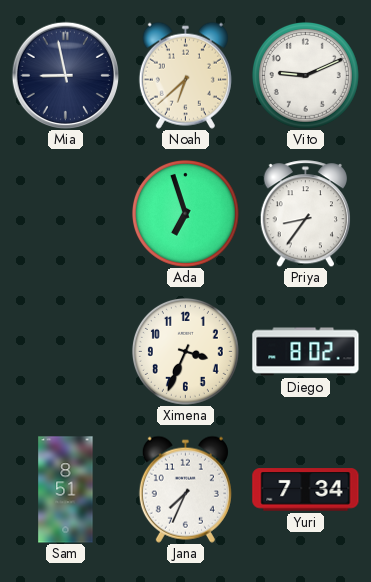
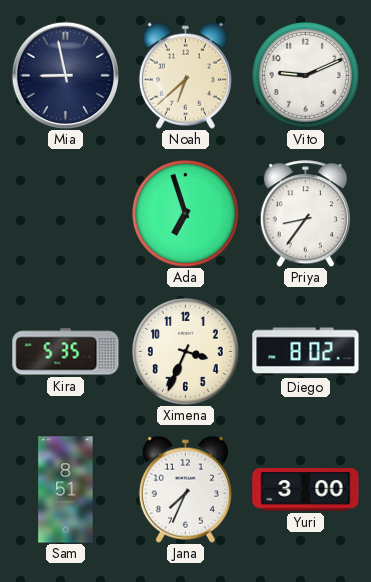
Kira: none -> 5:35 (66, 352)
Yuri: 7:34 -> 3:00 (306, 490)
